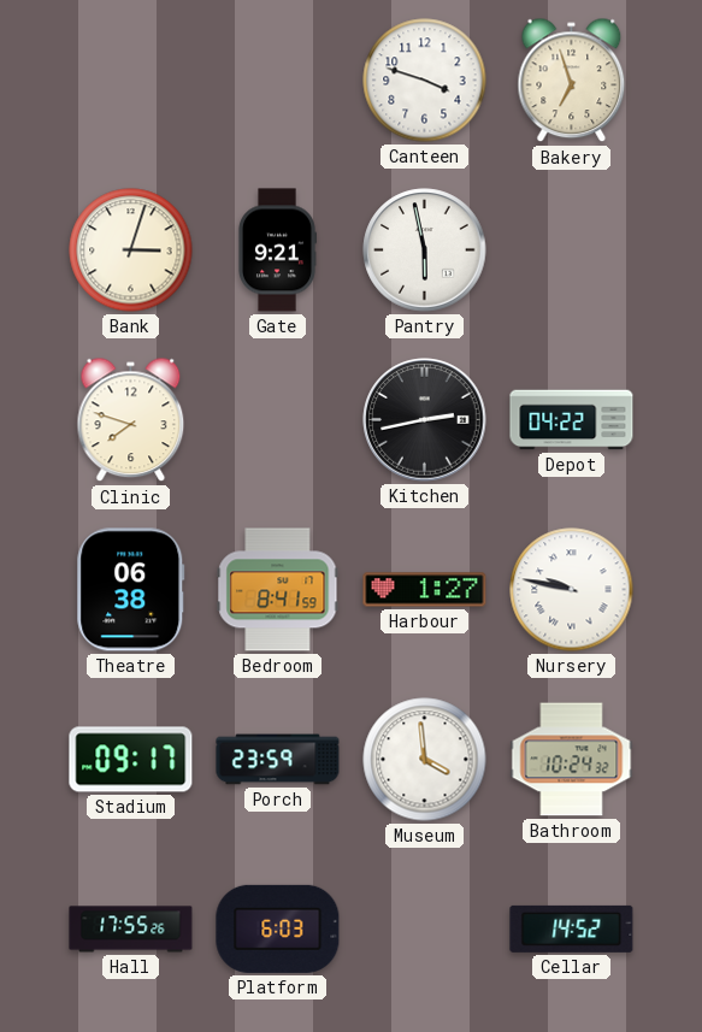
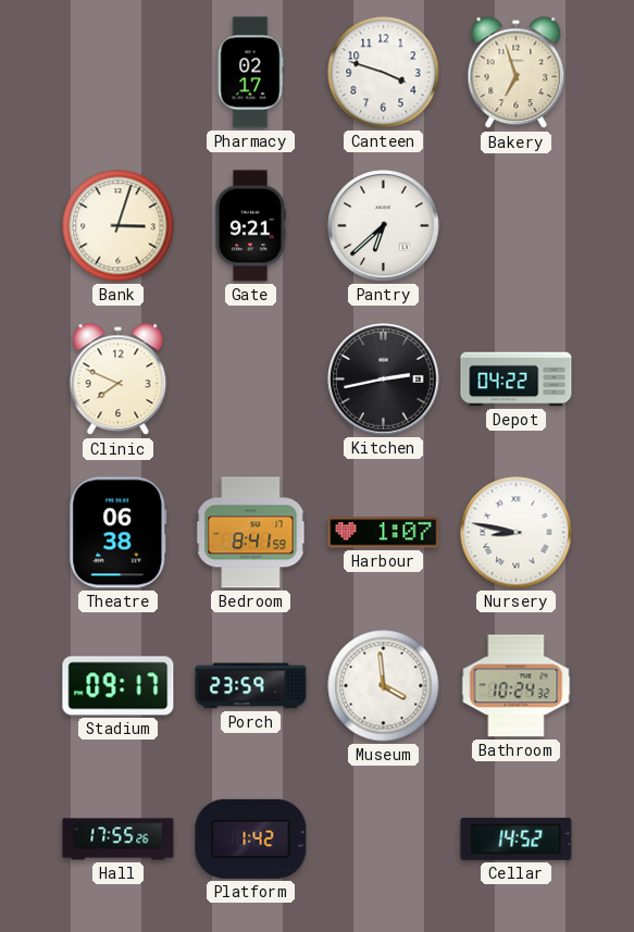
Pharmacy: none -> 02:17 (250, 73)
Pantry: 5:58 -> 6:38 (384, 226)
Clinic: 7:48 -> 7:49 (119, 380)
Harbour: 1:27 -> 1:07 (384, 533)
Nursery: 9:47 -> 8:47 (517, 533)
Platform: 6:03 -> 1:42 (251, 838)
